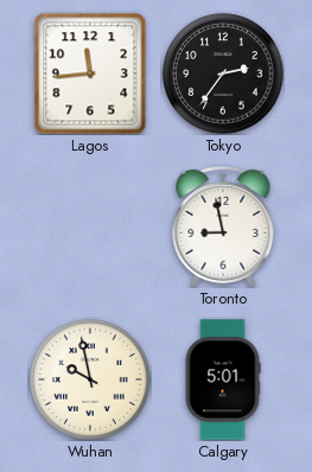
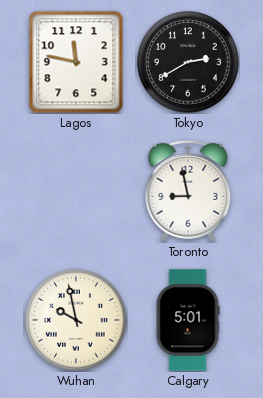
Lagos: 11:44 -> 11:47 (76, 62)
Tokyo: 2:36 -> 2:40 (188, 62)
